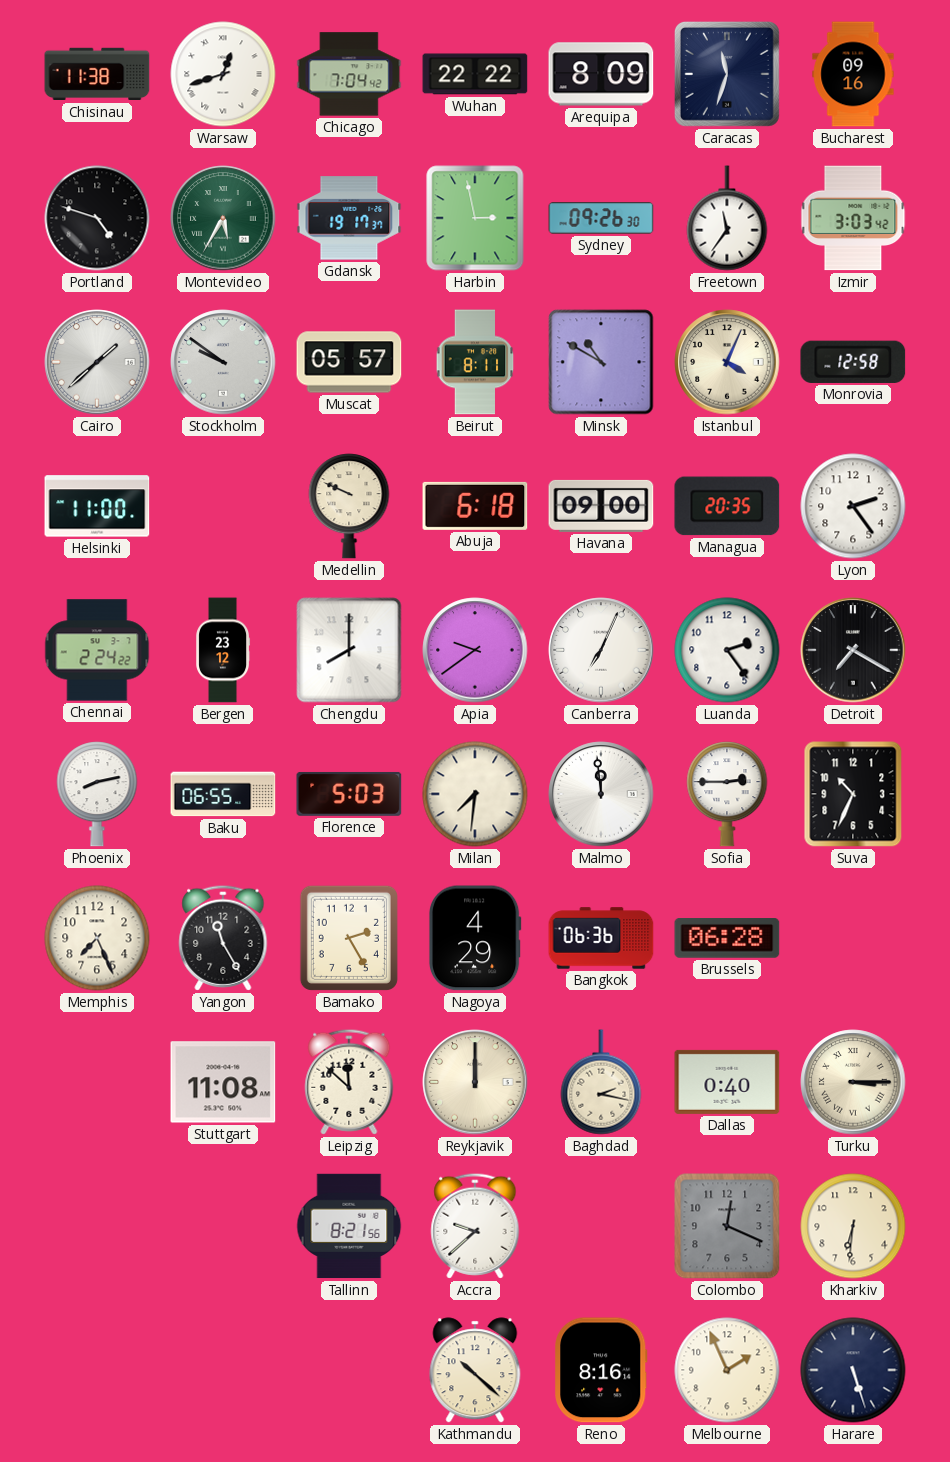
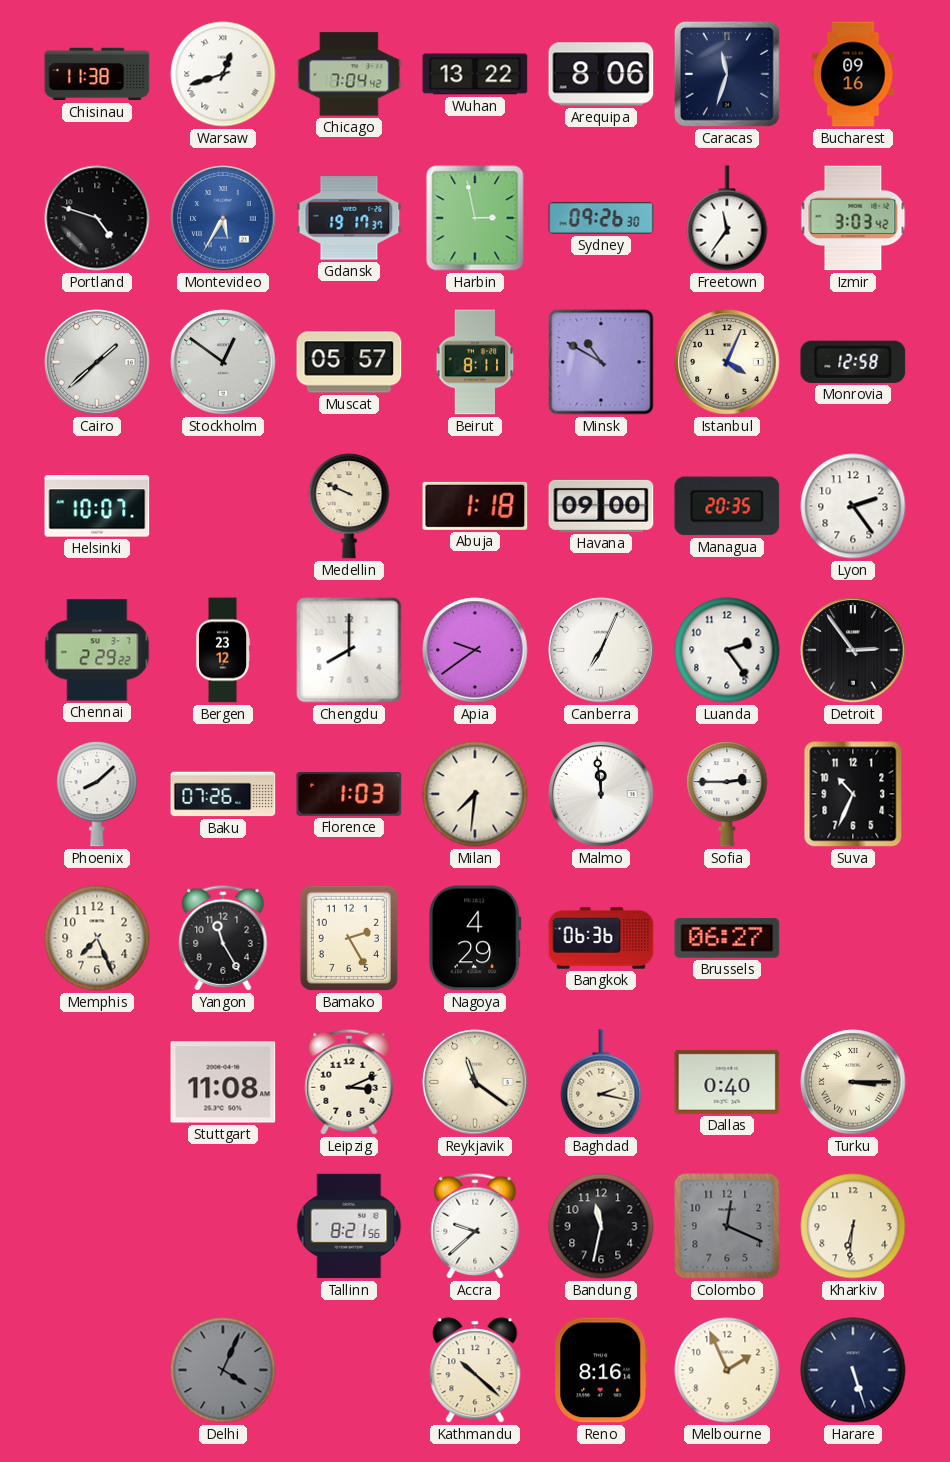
Wuhan: 22:22 -> 13:22 (475, 74)
Arequipa: 8:09 -> 8:06 (601, 74)
Montevideo dial: green -> blue (223, 218)
Stockholm: 9:51 -> 12:51 (223, 362)
Helsinki: 11:00 -> 10:07 (97, 506)
Abuja: 6:18 -> 1:18 (475, 506)
Chennai: 2:24 -> 2:29 (97, 650)
Detroit: 7:20 -> 2:54 (853, 650)
Phoenix: 8:13 -> 8:08 (97, 794)
Baku: 06:55 -> 07:26 (223, 794)
Florence: 5:03 -> 1:03 (349, 794)
Brussels: 06:28 -> 06:27 (727, 939)
Leipzig: 11:52 -> 3:11 (349, 1082)
Reykjavik: 12:00 -> 11:21 (475, 1082)
Bandung: none -> 11:32 (601, 1226)
Delhi: none -> 4:04 (223, 1370)
